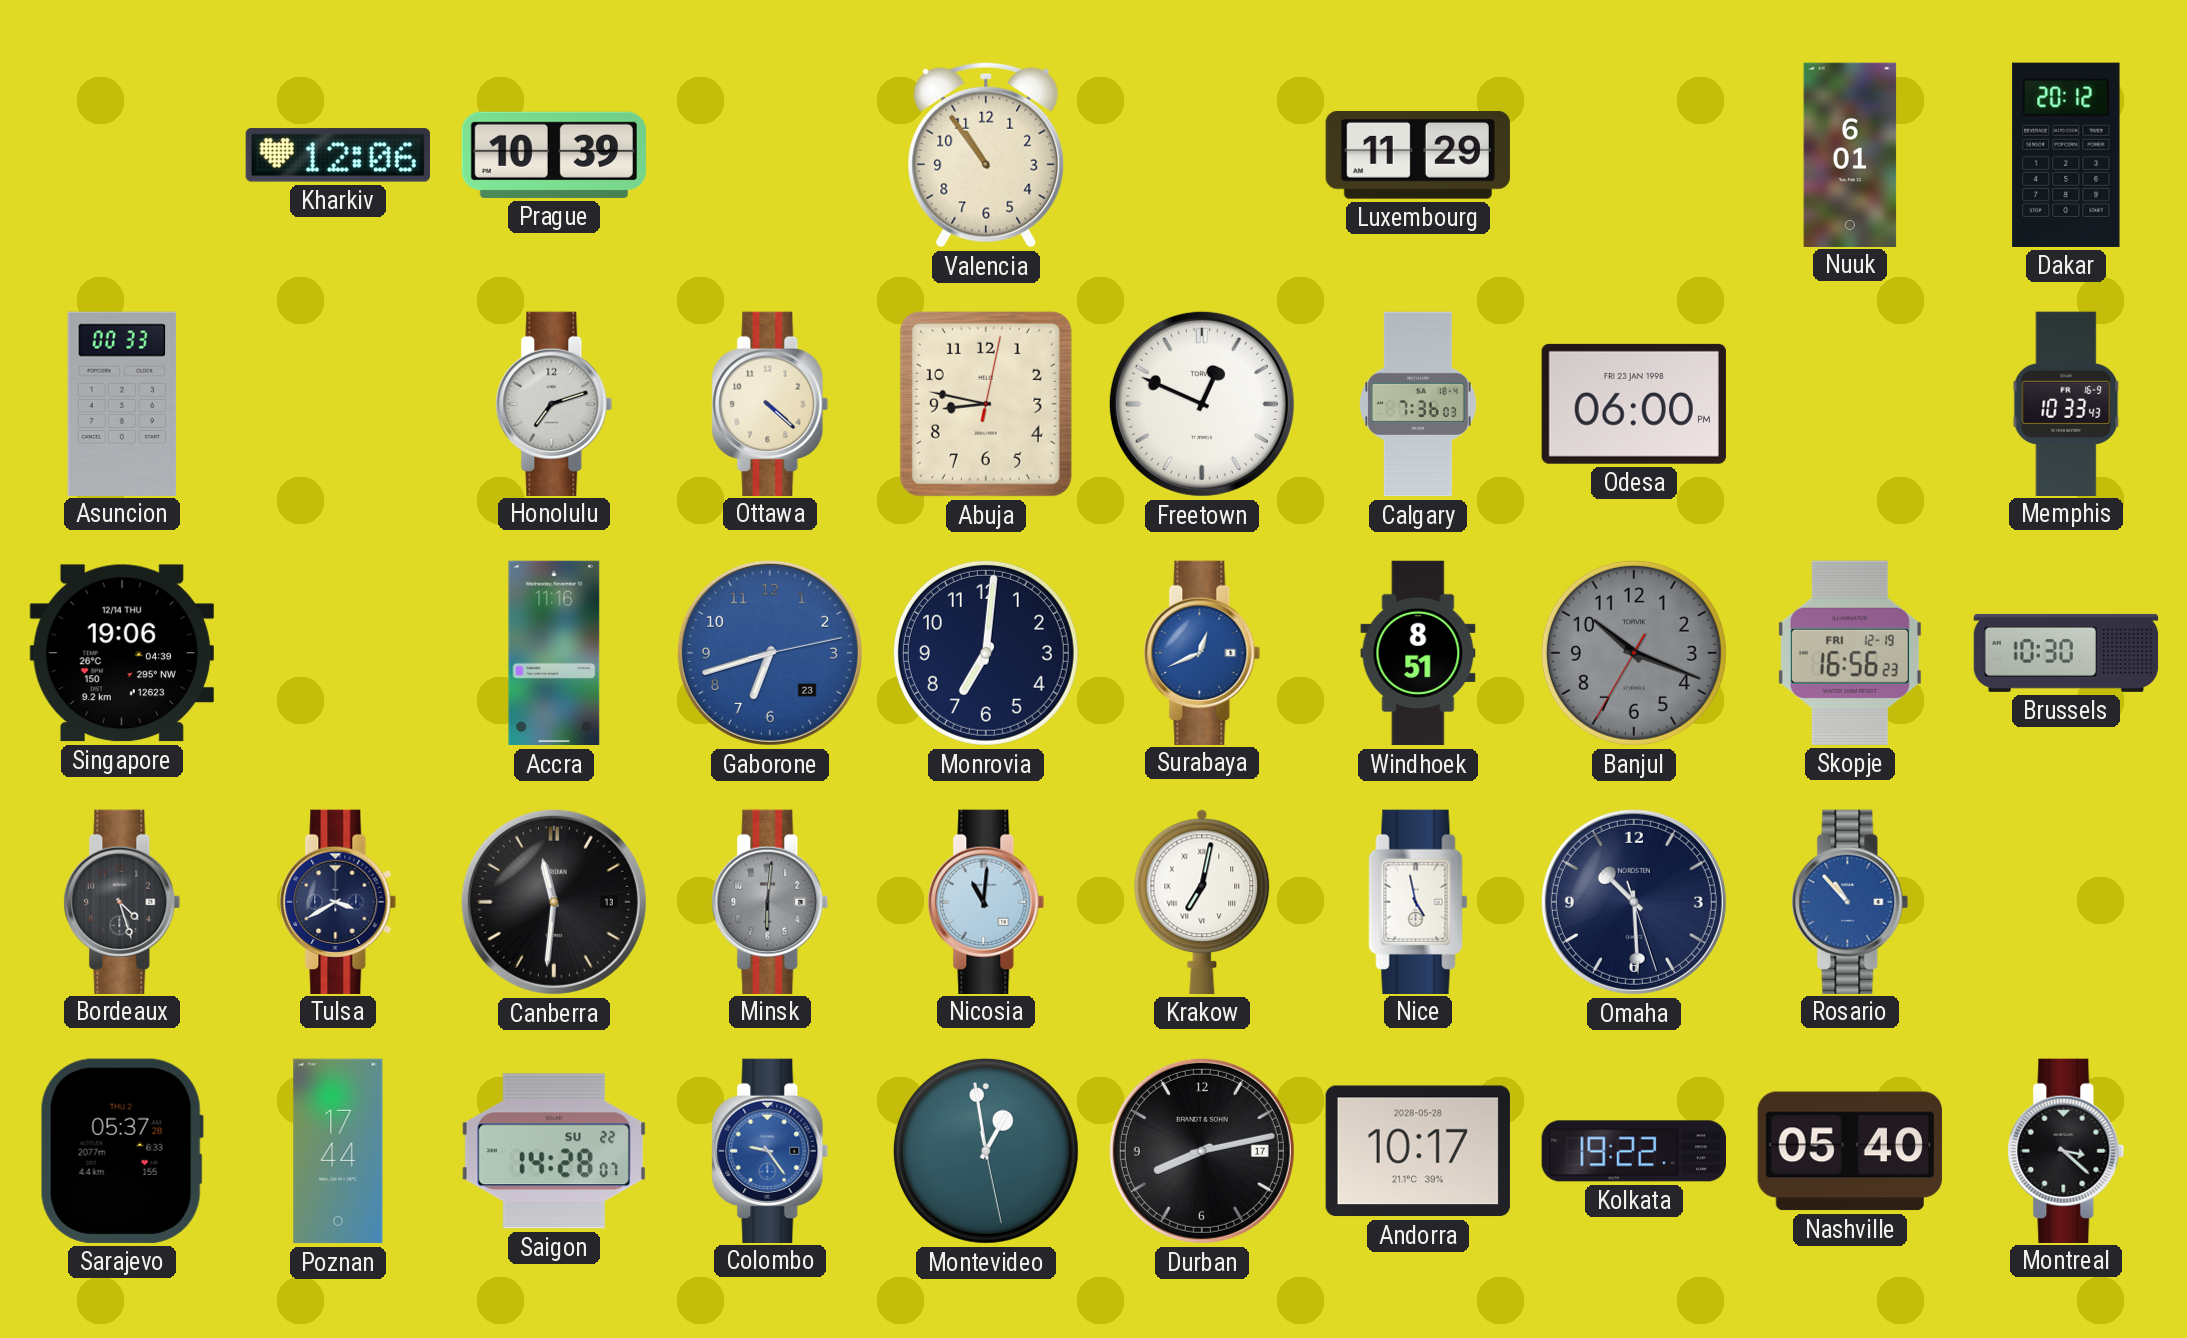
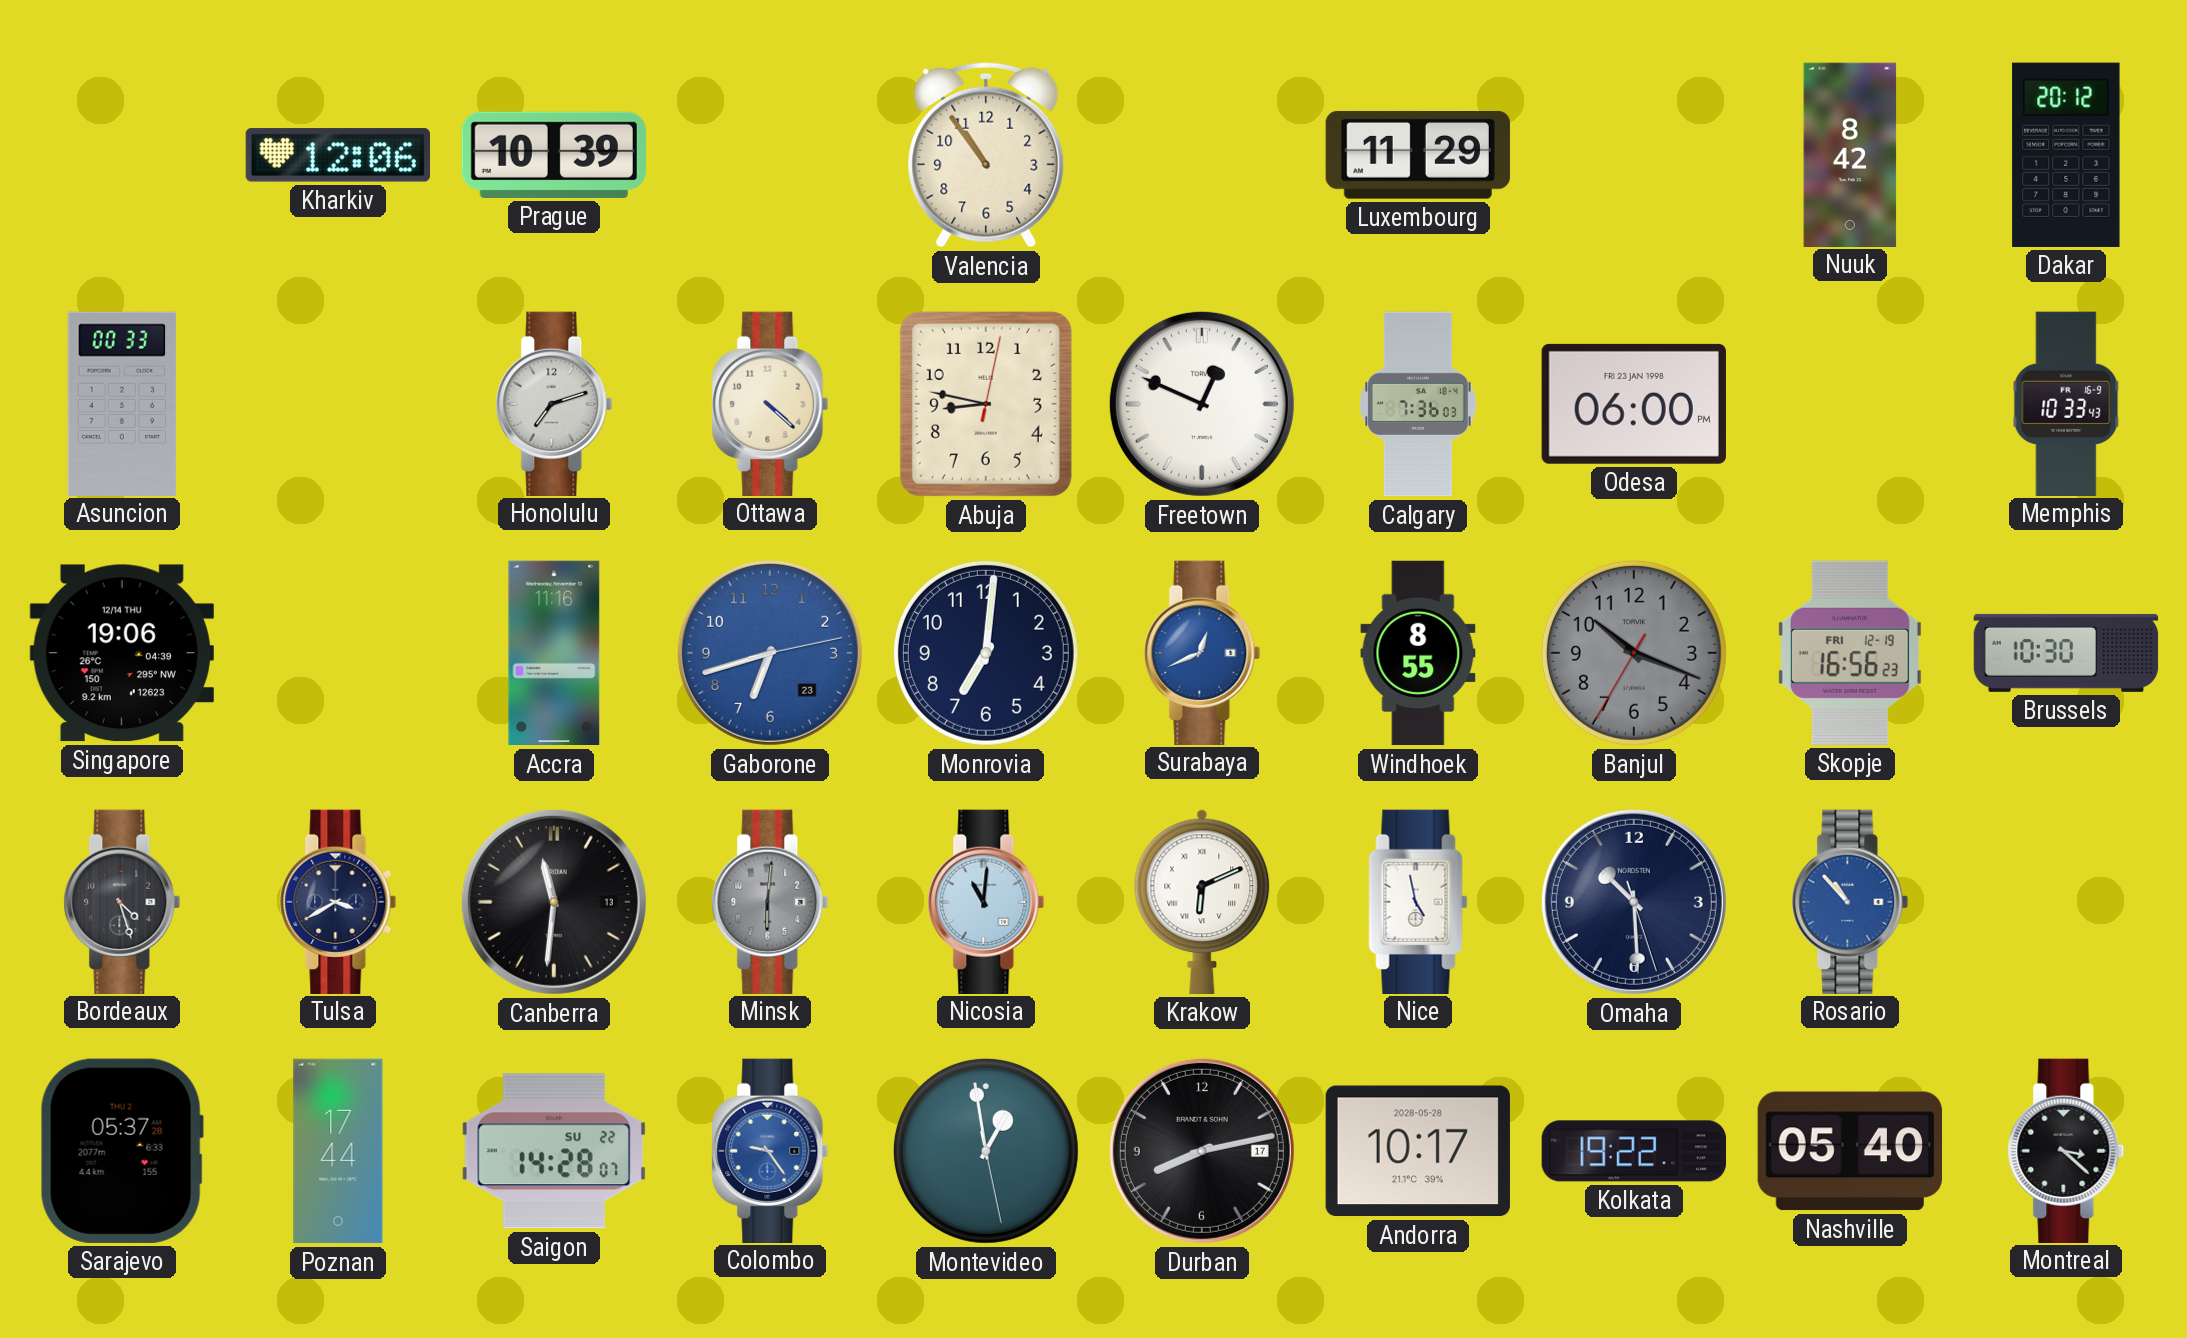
Nuuk: 6:01 -> 8:42 (1850, 154)
Windhoek: 8:51 -> 8:55 (1418, 653)
Krakow: 7:02 -> 6:11 (1202, 902)
